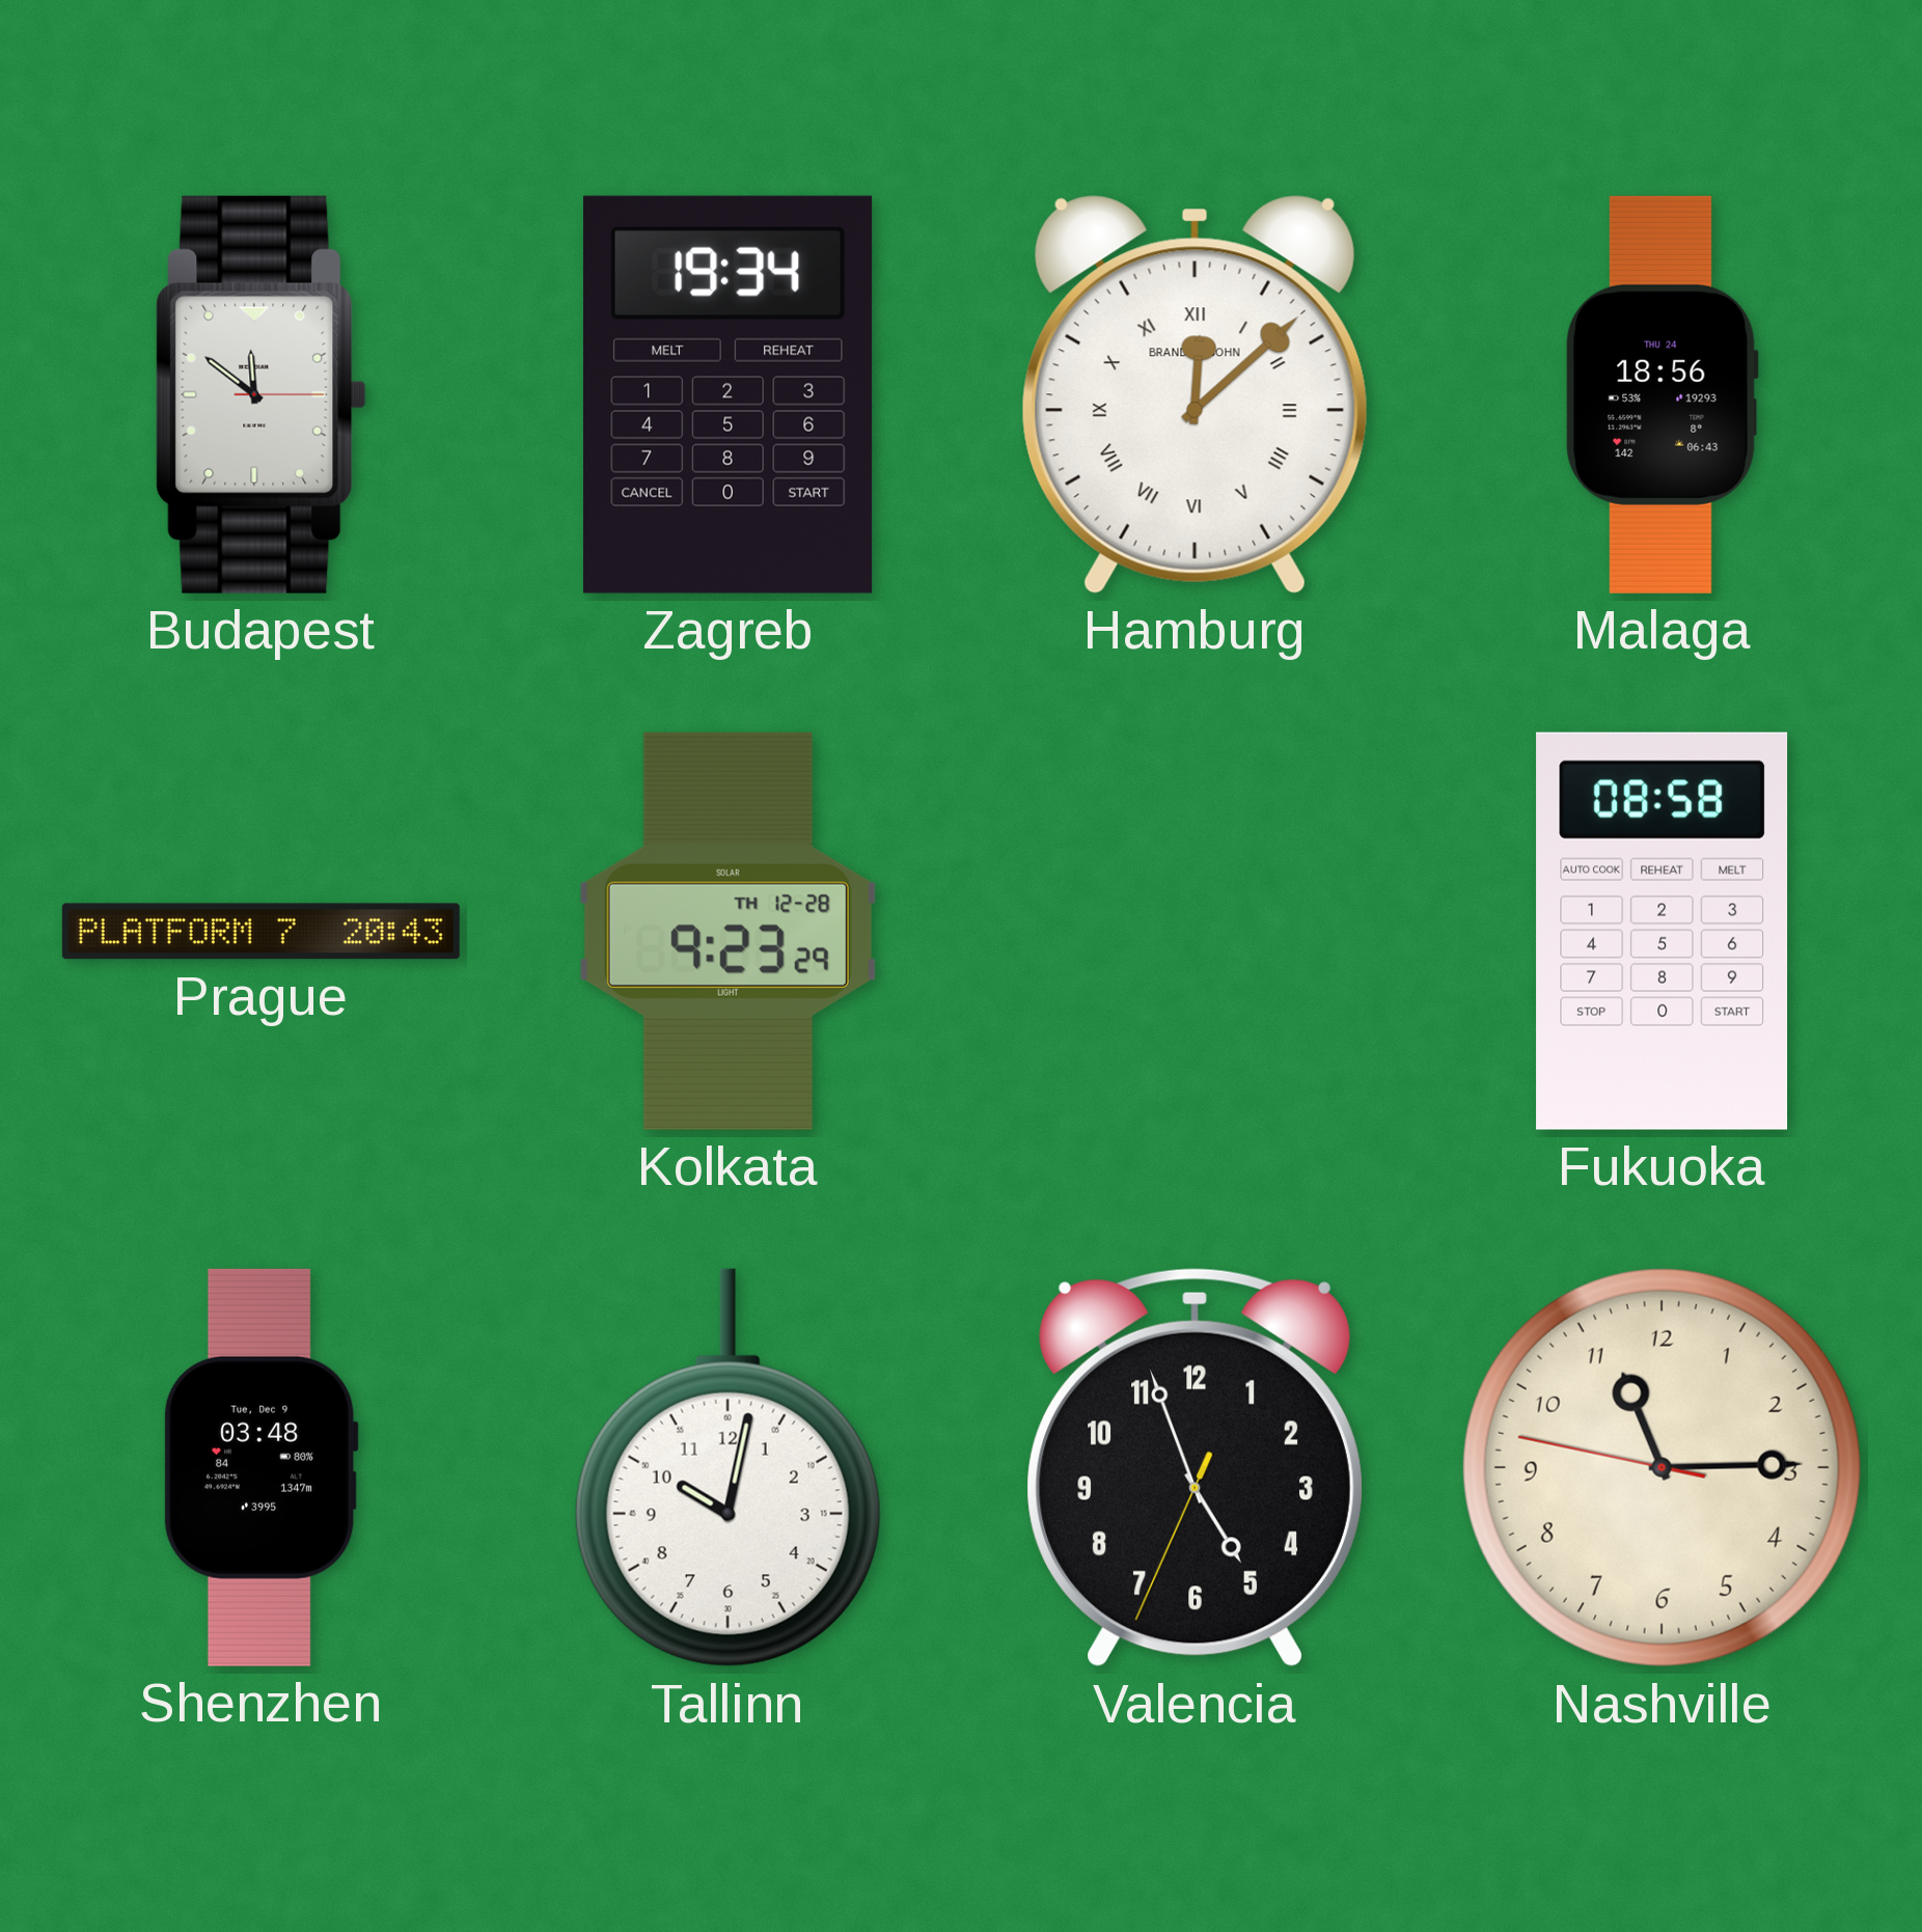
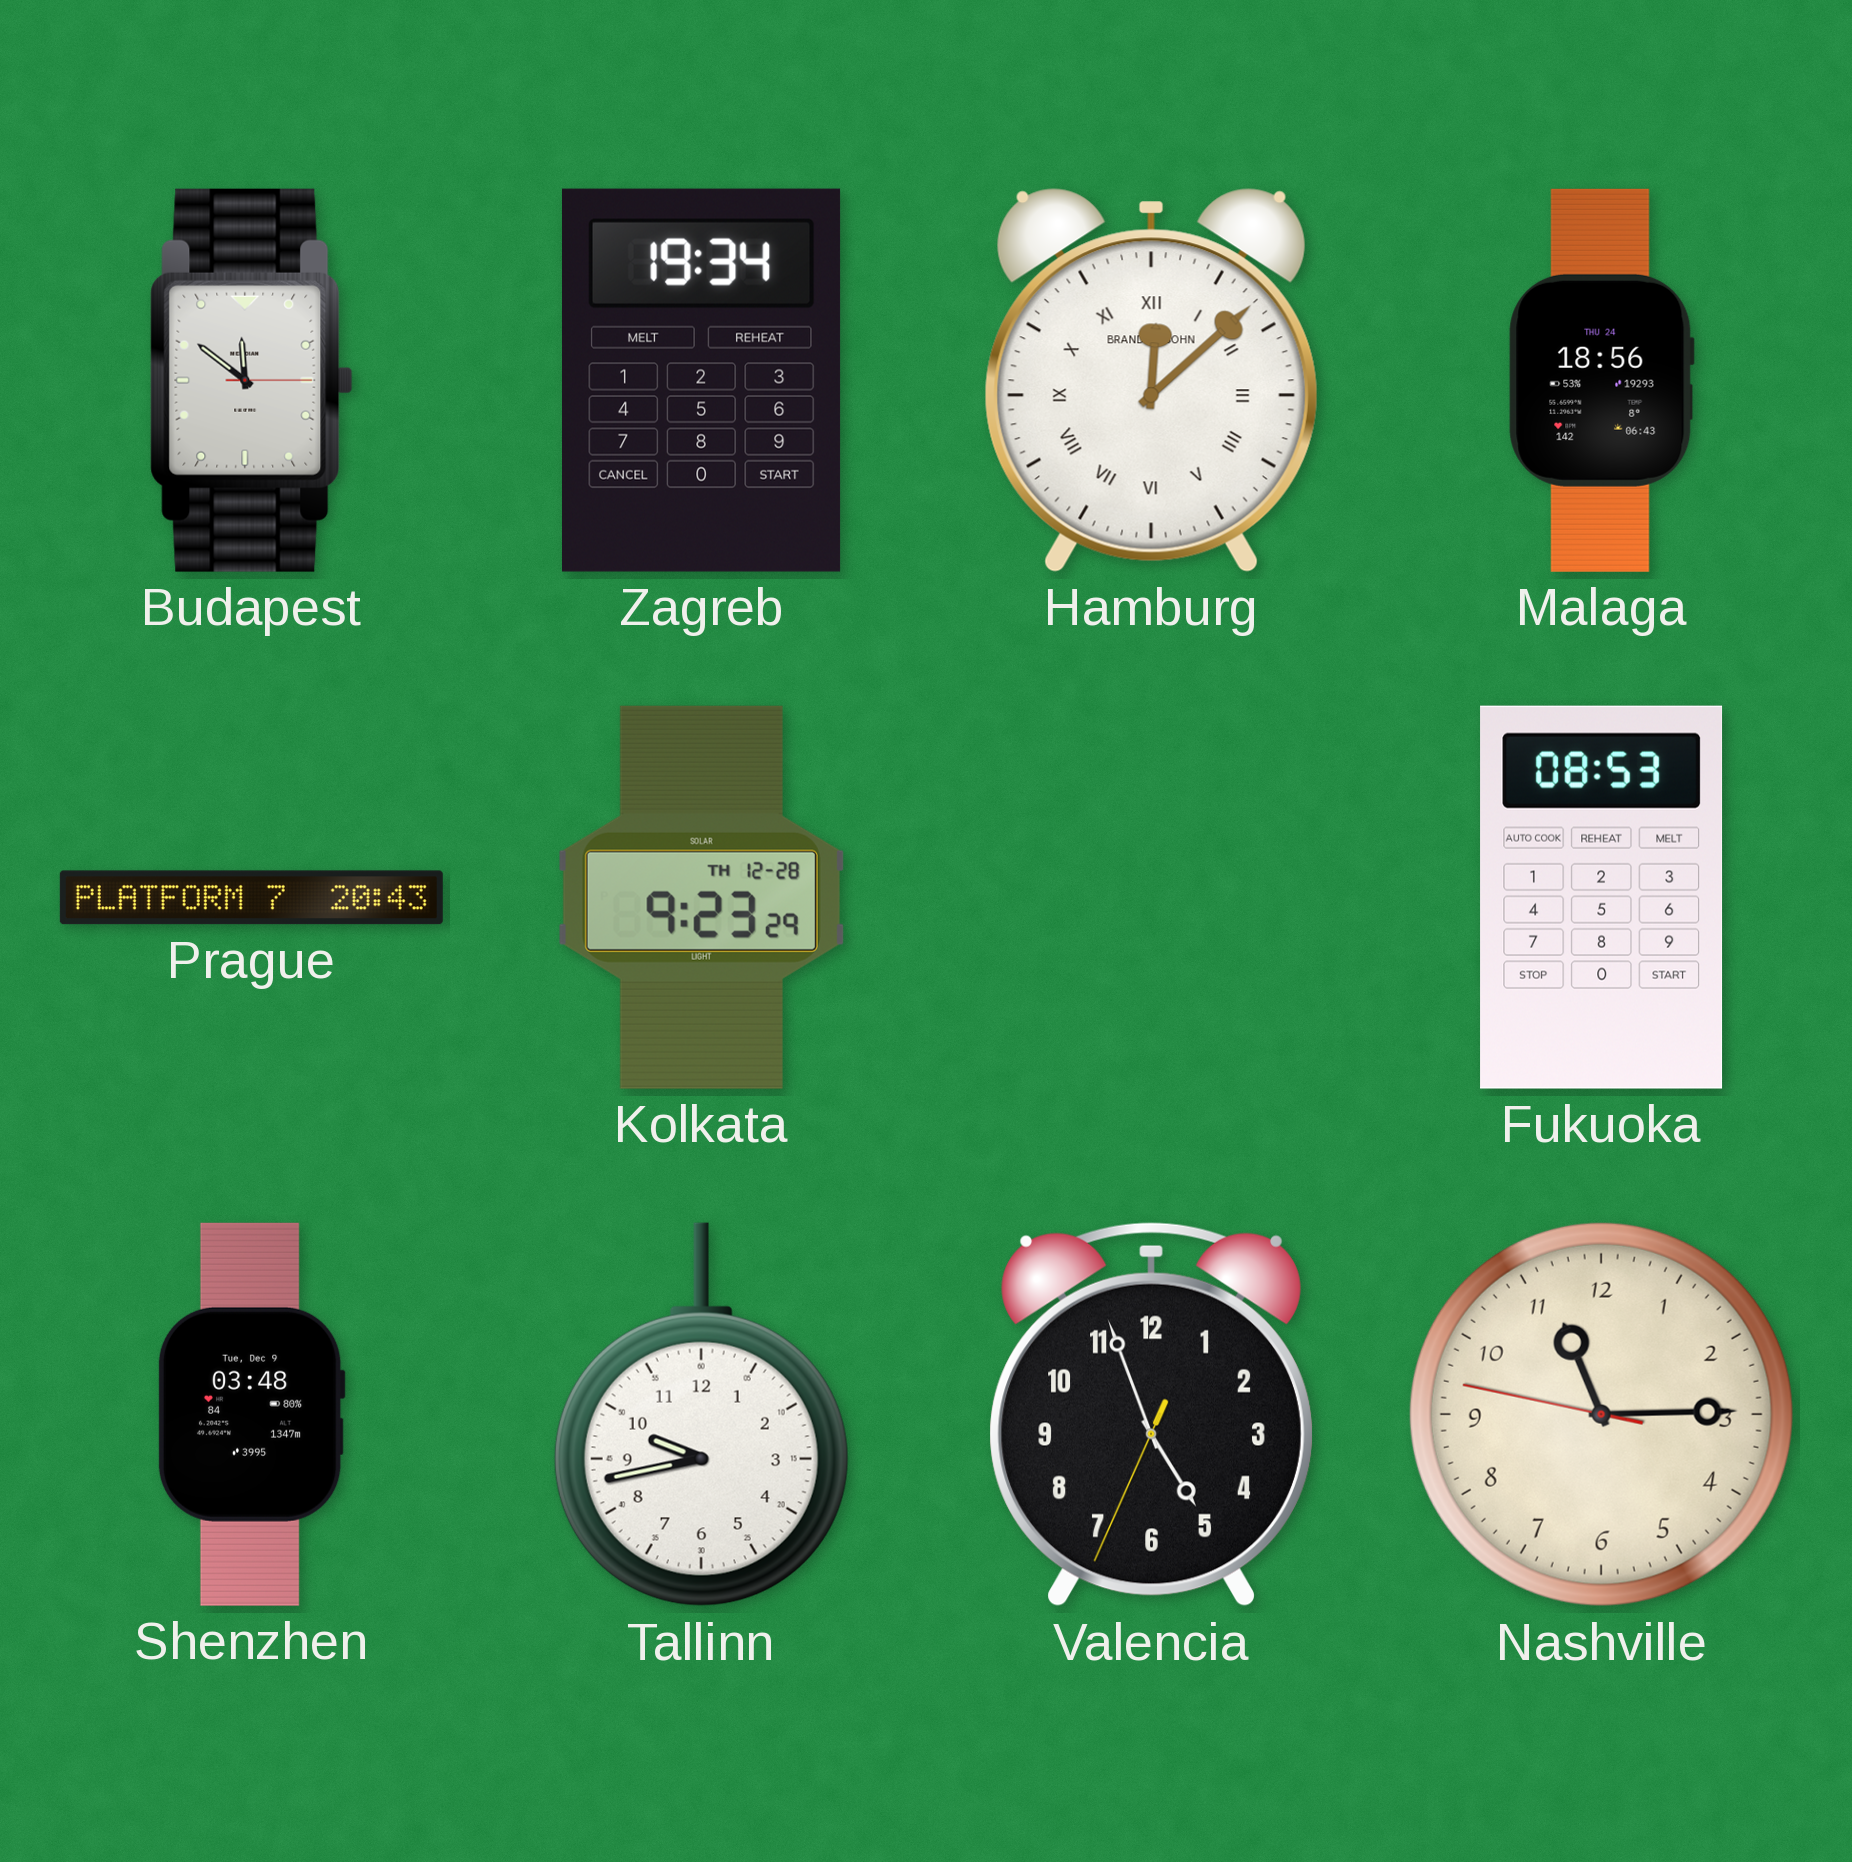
Fukuoka: 08:58 -> 08:53 (1602, 897)
Tallinn: 10:02 -> 9:43 (701, 1415)
